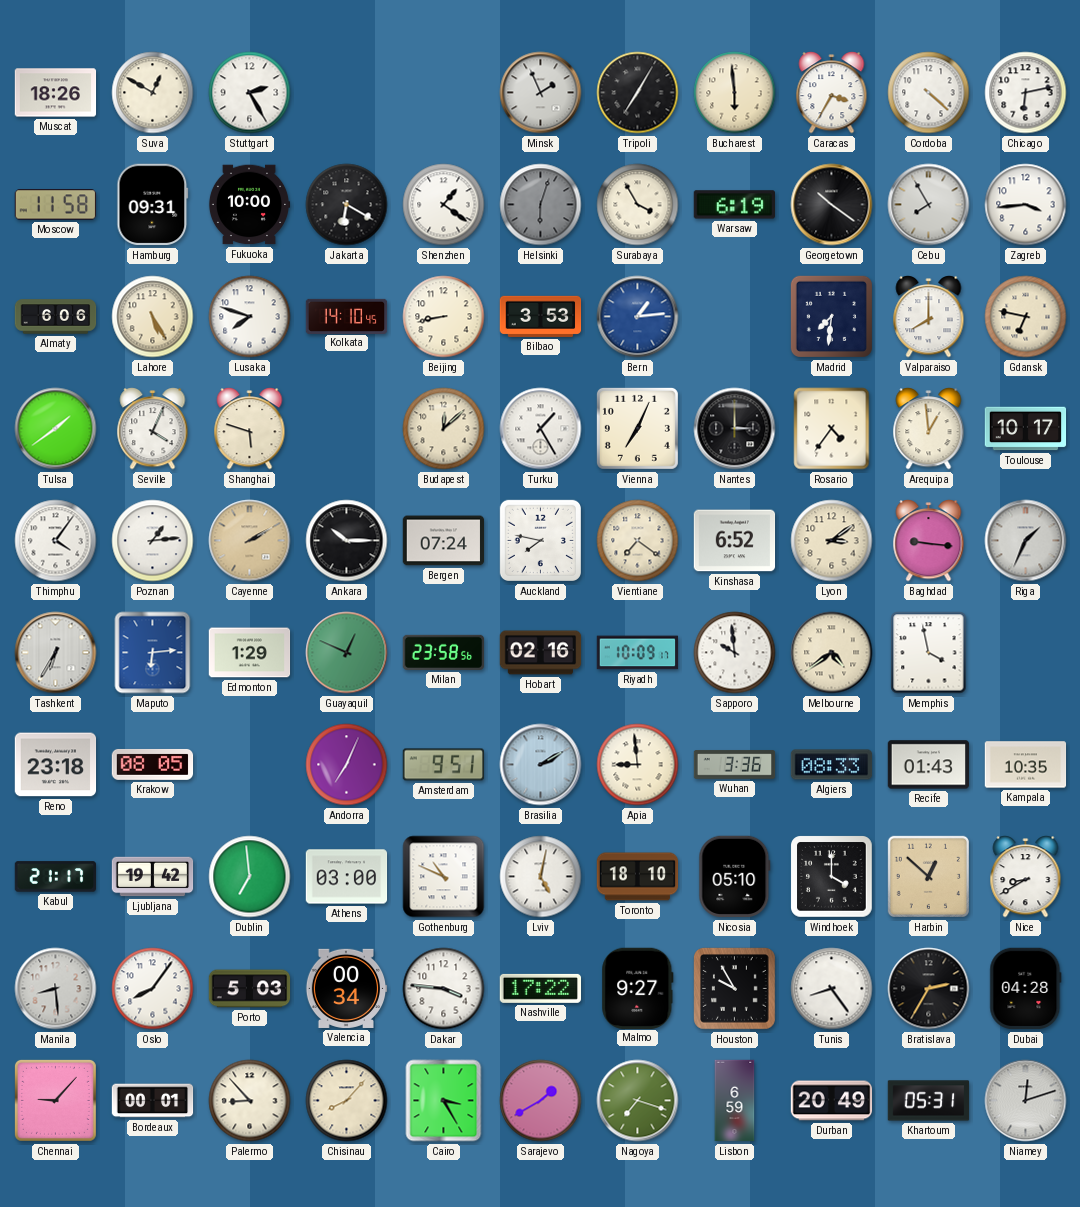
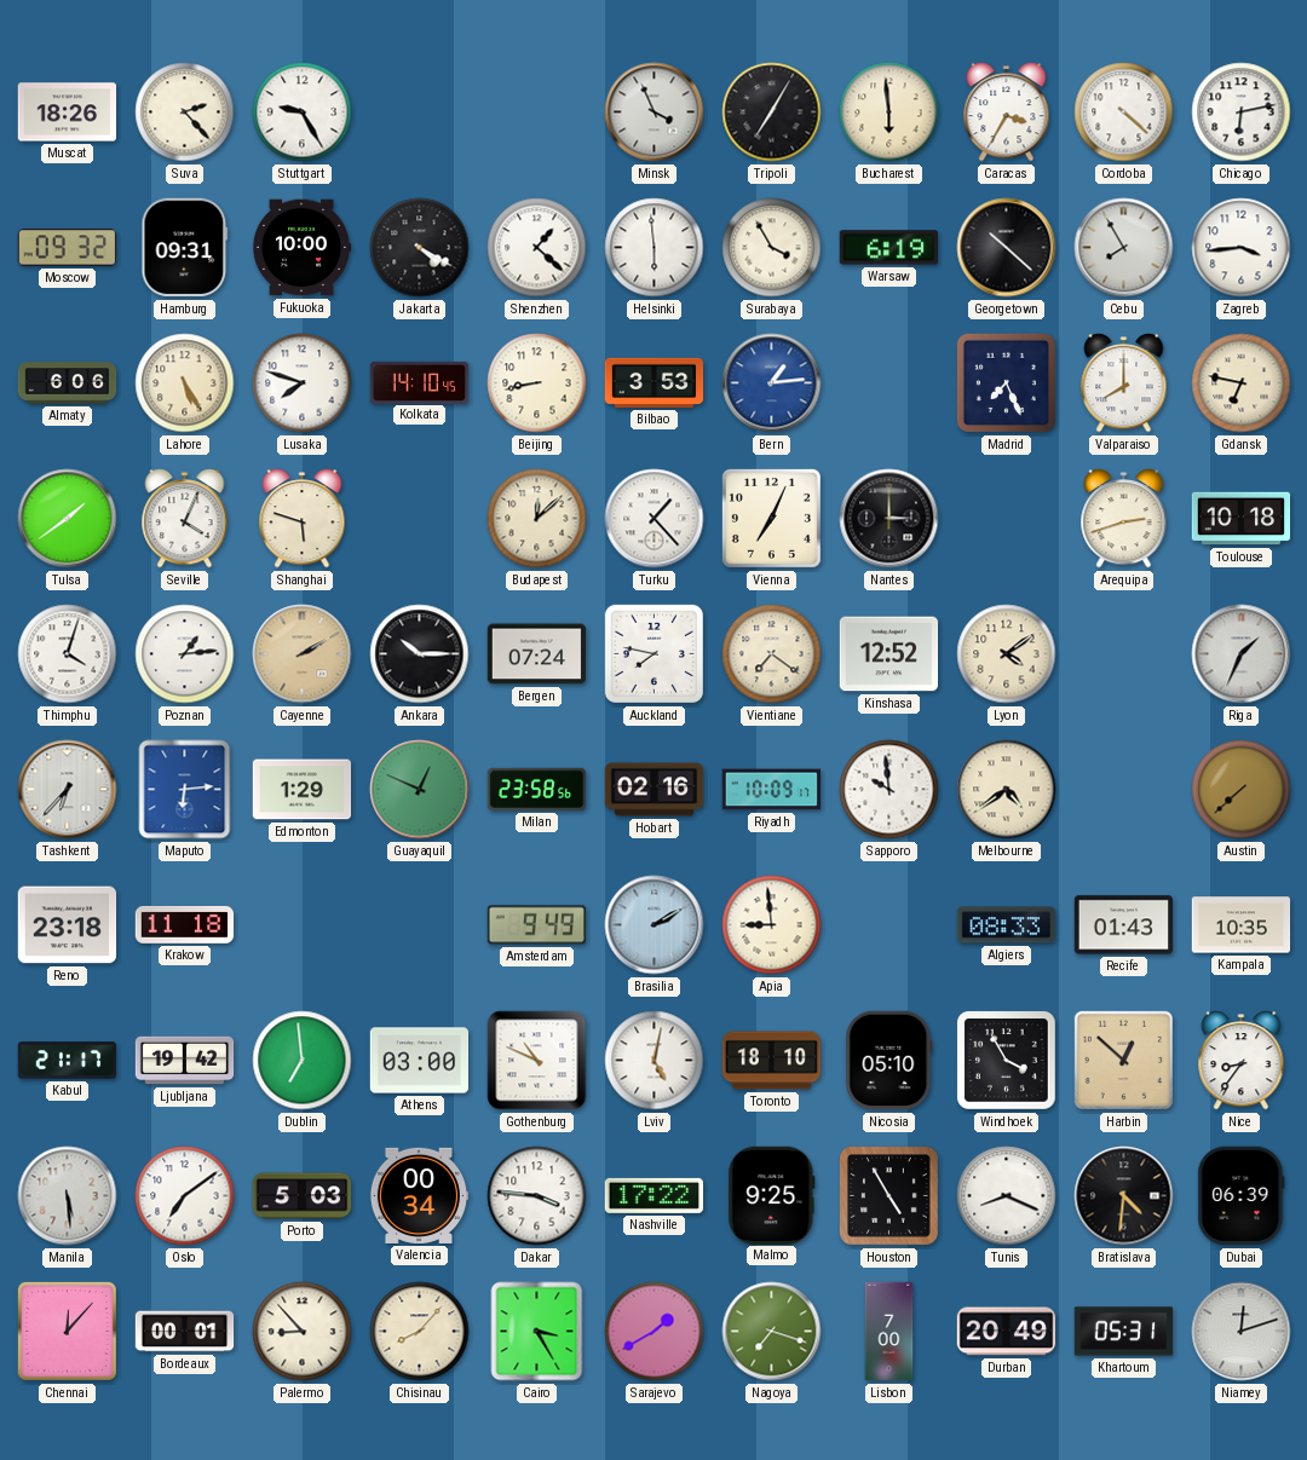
Suva: 12:50 -> 2:23 (185, 112)
Stuttgart: 2:25 -> 9:25 (303, 112)
Minsk: 1:56 -> 3:56 (655, 112)
Moscow: 11:58 -> 09:32 (68, 248)
Jakarta: 6:20 -> 4:20 (420, 248)
Shenzhen: 1:21 -> 1:22 (537, 248)
Helsinki: 6:03 -> 5:59 (655, 248)
Helsinki dial: grey -> white (655, 248)
Georgetown: 10:21 -> 10:22 (1007, 248)
Madrid: 7:31 -> 7:26 (1006, 382)
Turku: 1:25 -> 1:23 (655, 519)
Rosario: 4:36 -> none (832, 429)
Arequipa: 12:59 -> 2:42 (1124, 519)
Toulouse: 10:17 -> 10:18 (1242, 519)
Thimphu: 4:06 -> 4:03 (68, 654)
Kinshasa: 6:52 -> 12:52 (889, 654)
Lyon: 3:09 -> 4:09 (1007, 654)
Baghdad: 9:16 -> none (929, 541)
Tashkent: 6:35 -> 6:37 (68, 790)
Memphis: 3:58 -> none (929, 653)
Austin: none -> 7:38 (1242, 790)
Krakow: 08:05 -> 11:18 (185, 924)
Andorra: 7:04 -> none (347, 765)
Amsterdam: 9:51 -> 9:49 (537, 925)
Wuhan: 3:36 -> none (735, 765)
Windhoek: 4:00 -> 3:55 (1007, 1061)
Nice: 8:40 -> 8:36 (1242, 1061)
Manila: 8:29 -> 5:29 (68, 1196)
Oslo: 8:06 -> 7:09 (185, 1196)
Malmo: 9:27 -> 9:25 (772, 1195)
Houston: 9:55 -> 4:55 (889, 1196)
Tunis: 8:24 -> 8:19 (1007, 1196)
Bratislava: 2:35 -> 4:31 (1124, 1196)
Dubai: 04:28 -> 06:39 (1242, 1196)
Chennai: 9:07 -> 12:07 (67, 1331)
Lisbon: 6:59 -> 7:00 (889, 1332)
